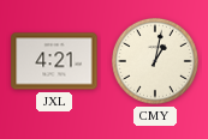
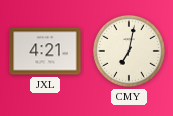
CMY: 1:02 -> 7:02 (129, 51)
